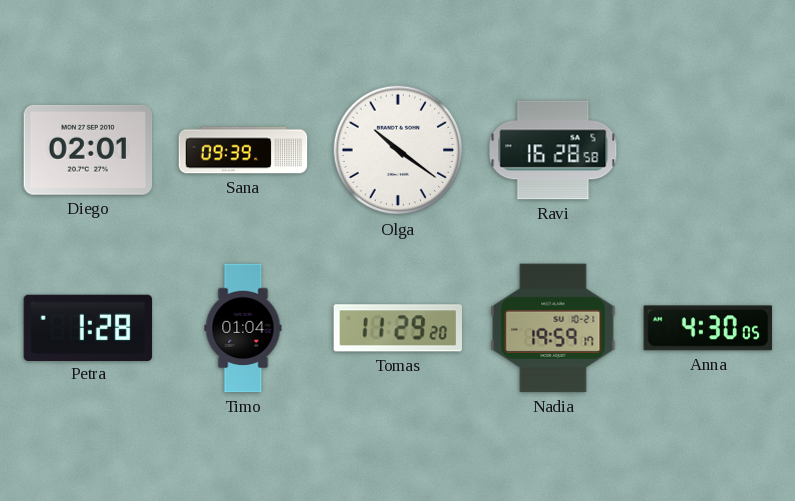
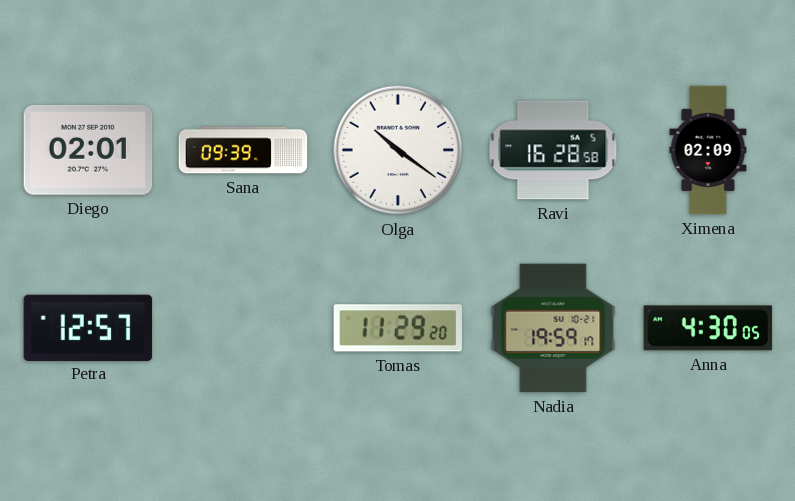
Ximena: none -> 02:09 (708, 150)
Petra: 1:28 -> 12:57 (88, 327)
Timo: 01:04 -> none (243, 328)
